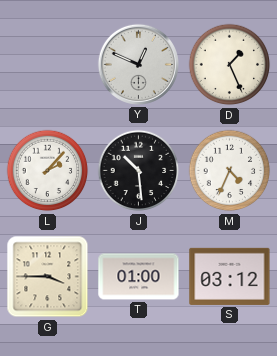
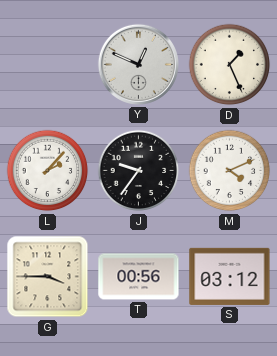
J: 10:29 -> 9:36 (139, 171)
M: 4:34 -> 4:11 (230, 171)
T: 01:00 -> 00:56 (139, 277)
